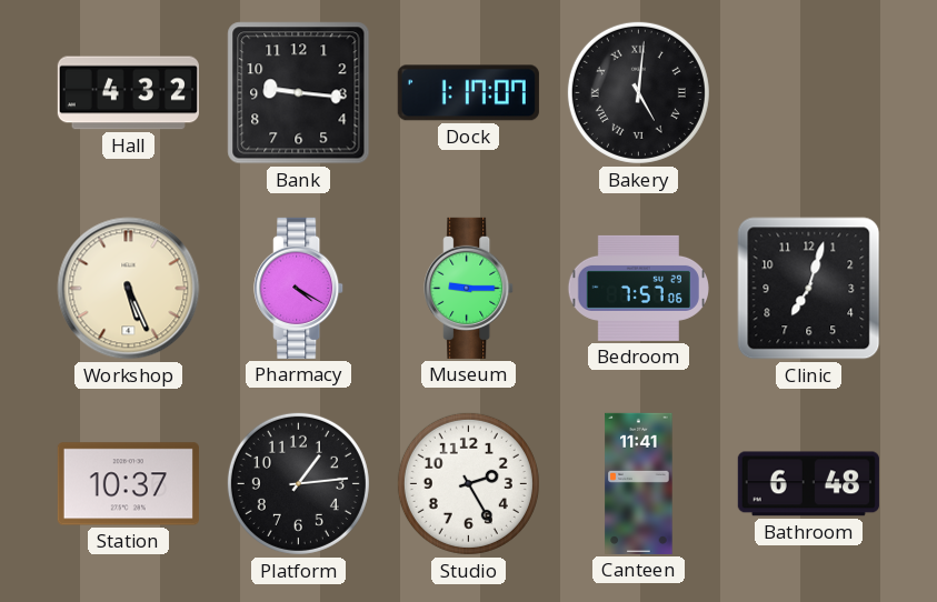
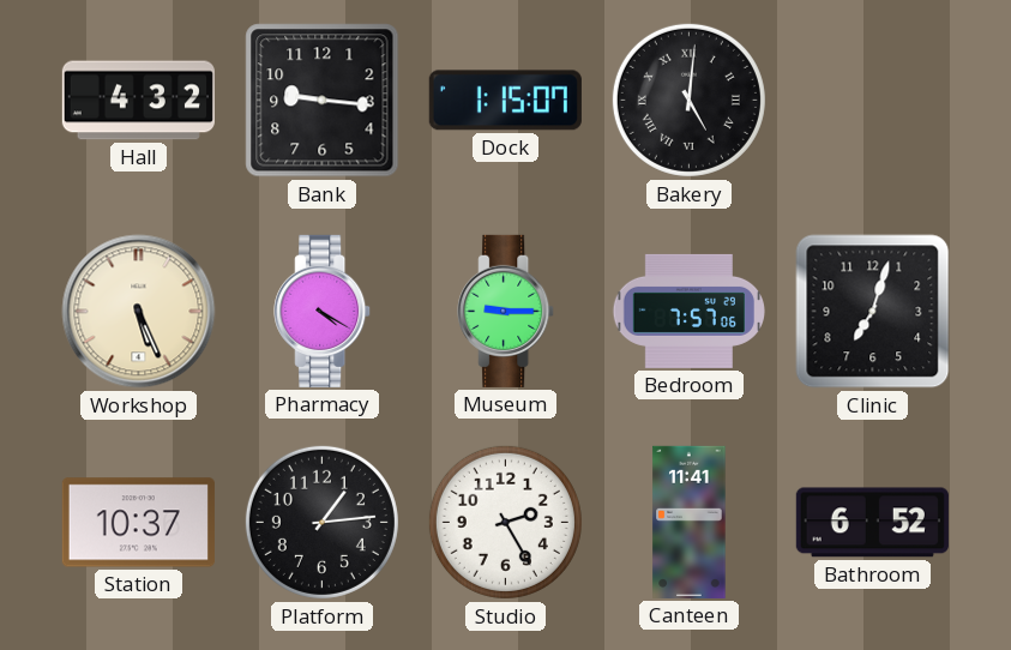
Dock: 1:17 -> 1:15 (505, 101)
Bathroom: 6:48 -> 6:52 (872, 523)
